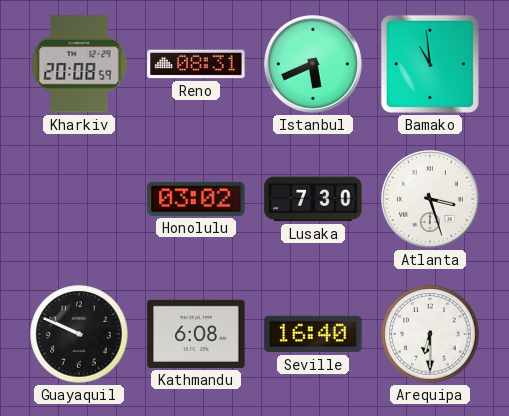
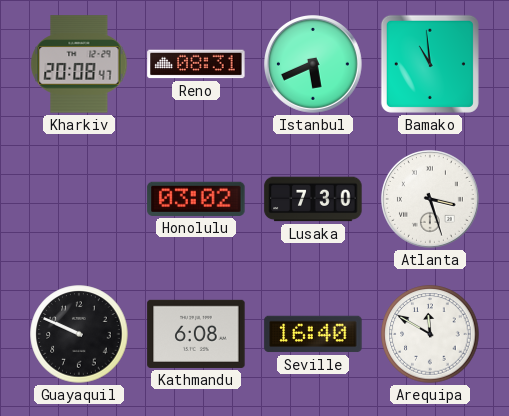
Kharkiv: 20:08:59 -> 20:08:47 (79, 64)
Arequipa: 6:30 -> 11:50 (430, 334)
